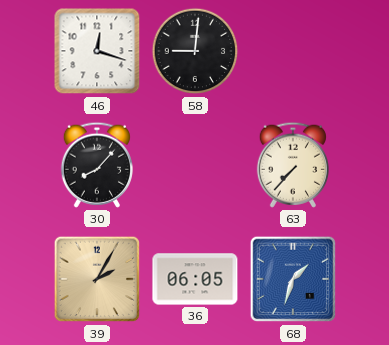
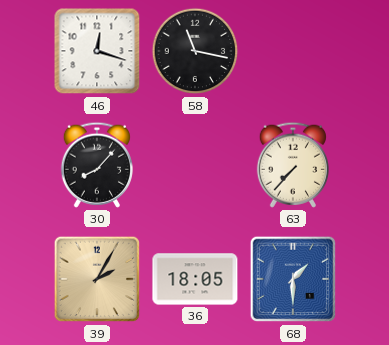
58: 9:01 -> 11:17 (195, 51)
36: 06:05 -> 18:05 (195, 279)
68: 1:33 -> 1:30 (293, 279)
